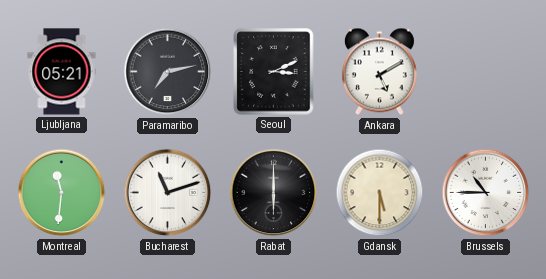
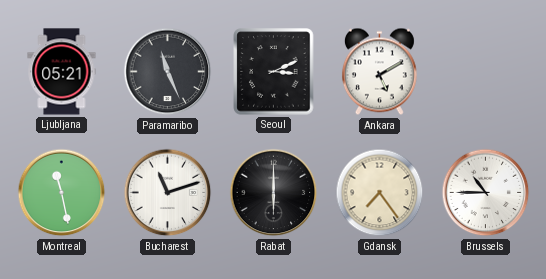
Paramaribo: 7:13 -> 11:26 (168, 72)
Montreal: 11:31 -> 11:28 (62, 193)
Gdansk: 5:30 -> 7:24 (380, 193)
